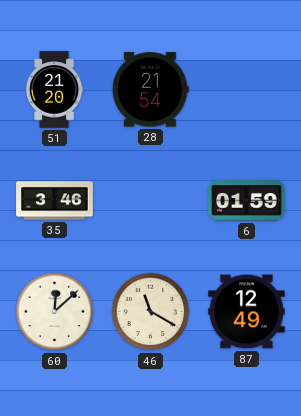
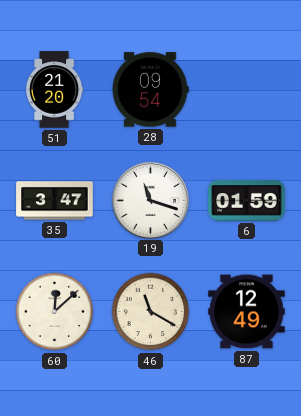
28: 21:54 -> 09:54 (150, 90)
35: 3:46 -> 3:47 (55, 201)
19: none -> 11:18 (150, 200)
